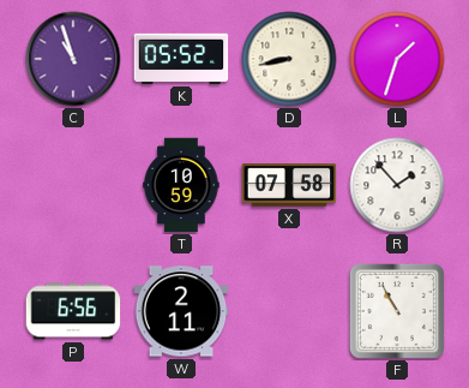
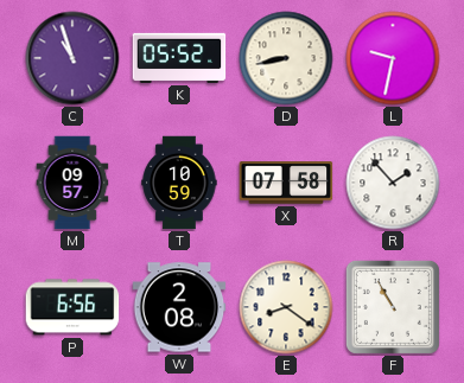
L: 1:33 -> 9:32 (393, 58)
M: none -> 09:57 (72, 183)
W: 2:11 -> 2:08 (179, 307)
E: none -> 8:21 (286, 307)
